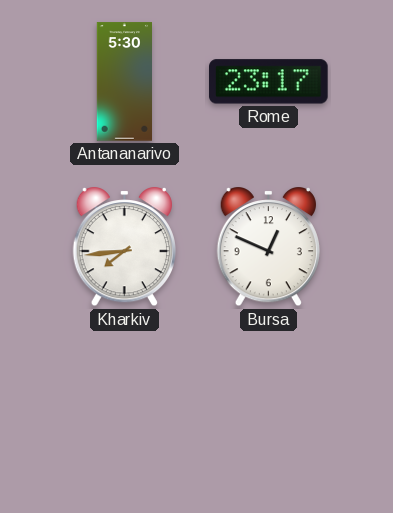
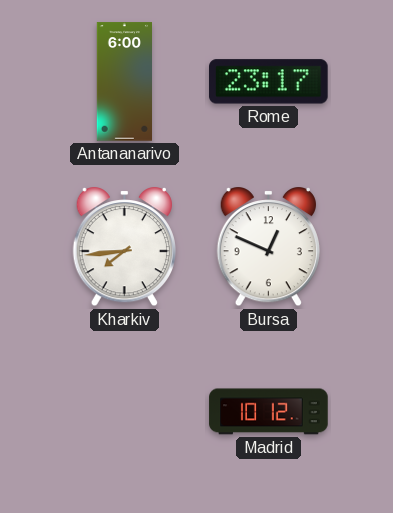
Antananarivo: 5:30 -> 6:00 (124, 82)
Madrid: none -> 10:12 (269, 412)
